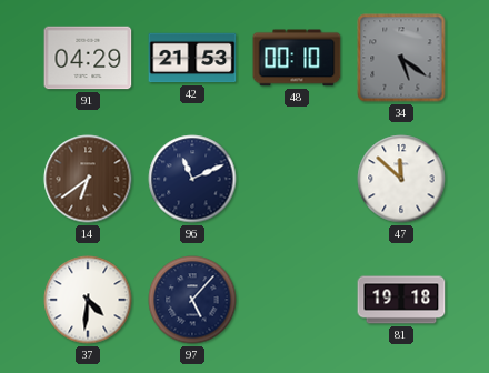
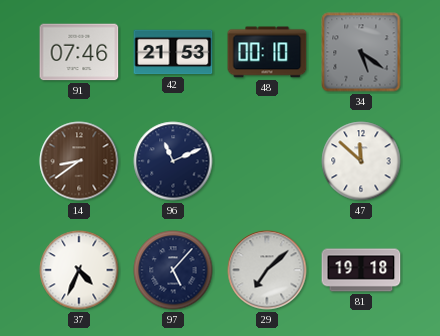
91: 04:29 -> 07:46 (79, 52)
14: 6:39 -> 8:39 (79, 161)
37: 4:31 -> 4:34 (79, 270)
29: none -> 7:08 (267, 270)
